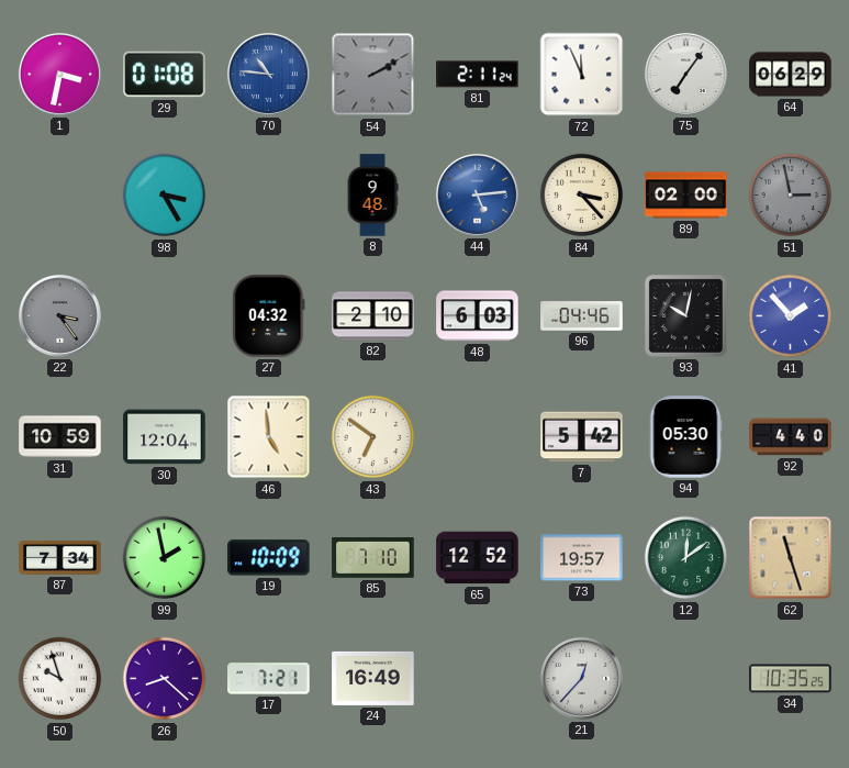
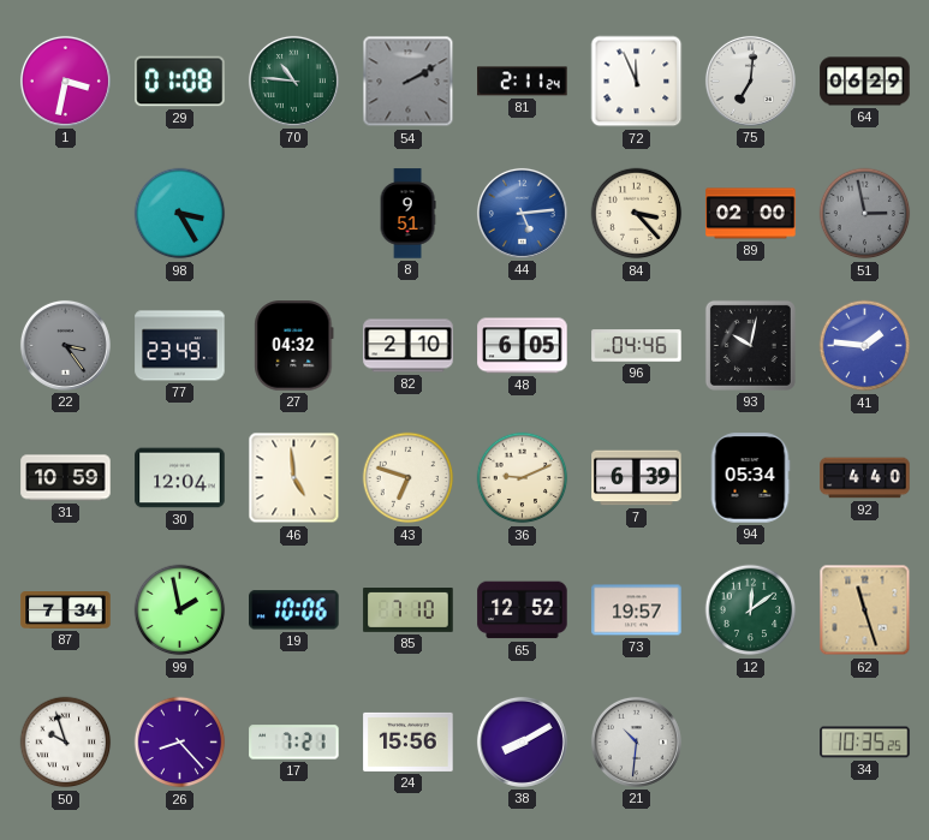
70 dial: blue -> green (293, 81)
75: 7:06 -> 7:01 (750, 81)
8: 9:48 -> 9:51 (407, 214)
77: none -> 23:49 (180, 346)
48: 6:03 -> 6:05 (523, 346)
41: 1:53 -> 1:46 (865, 346)
43: 6:51 -> 6:48 (409, 478)
36: none -> 9:11 (523, 478)
7: 5:42 -> 6:39 (637, 478)
94: 05:30 -> 05:34 (750, 478)
19: 10:09 -> 10:06 (294, 610)
26: 8:22 -> 8:23 (180, 743)
24: 16:49 -> 15:56 (409, 741)
38: none -> 8:10 (522, 741)
21: 12:37 -> 10:31 (636, 741)
